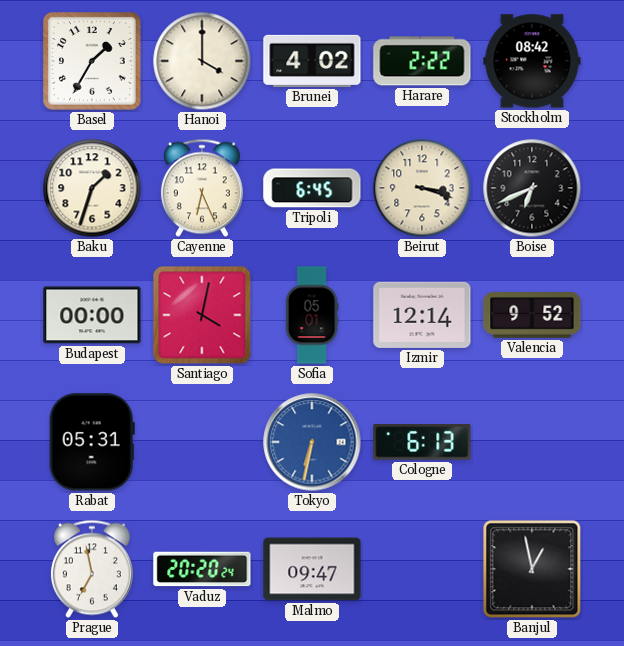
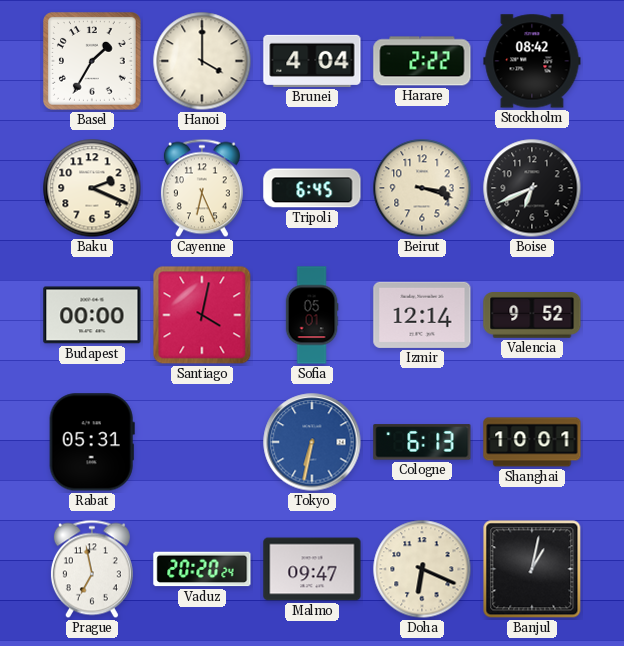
Brunei: 4:02 -> 4:04 (312, 61)
Baku: 1:33 -> 2:19 (92, 188)
Shanghai: none -> 10:01 (532, 442)
Doha: none -> 6:19 (422, 569)
Banjul: 12:58 -> 1:02 (532, 569)
